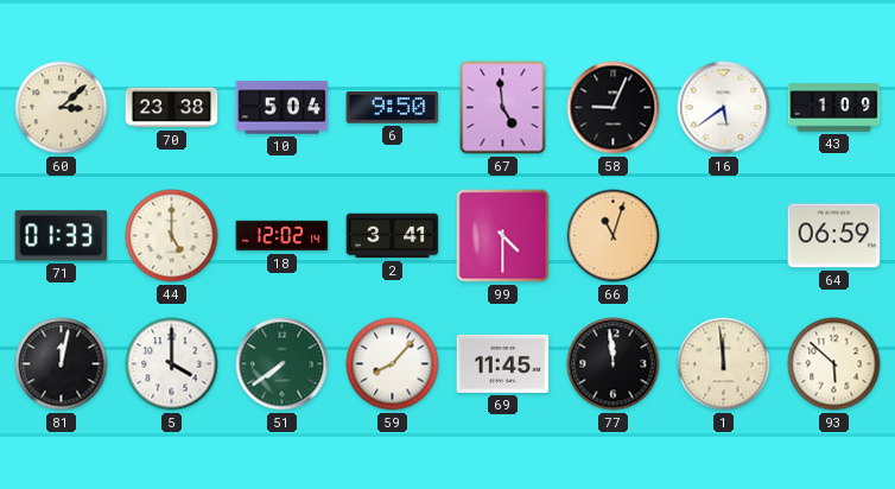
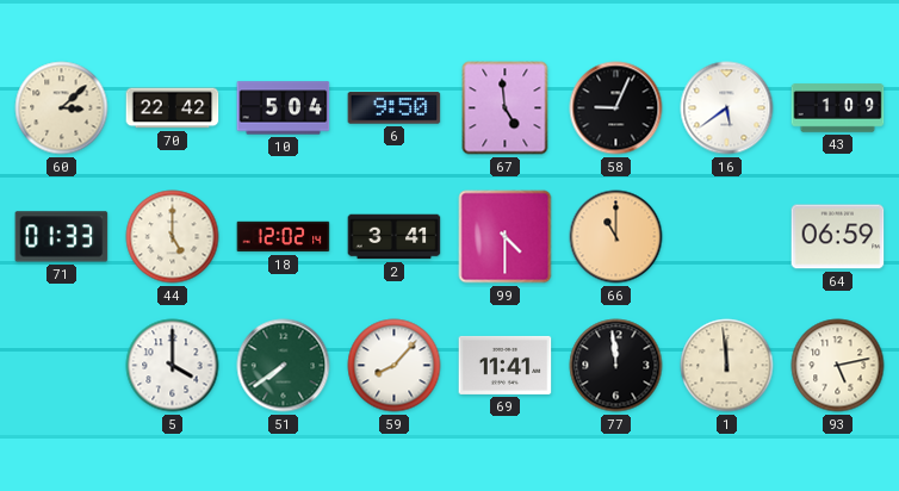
70: 23:38 -> 22:42 (173, 108)
66: 11:03 -> 11:00 (616, 237)
81: 12:02 -> none (62, 364)
69: 11:45 -> 11:41 (506, 365)
93: 5:52 -> 5:13 (838, 366)
